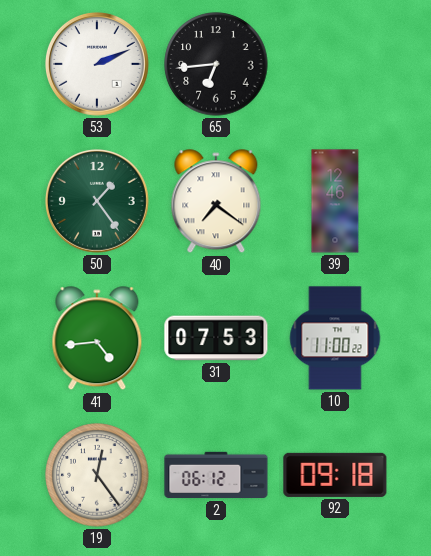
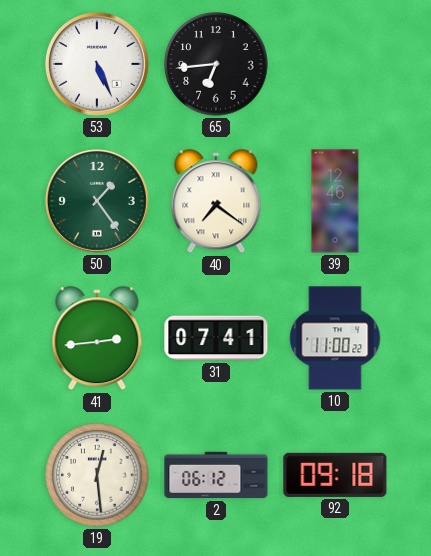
53: 2:11 -> 5:26 (97, 64)
41: 4:44 -> 2:44 (97, 339)
31: 07:53 -> 07:41 (216, 338)
19: 12:24 -> 12:29 (97, 475)
